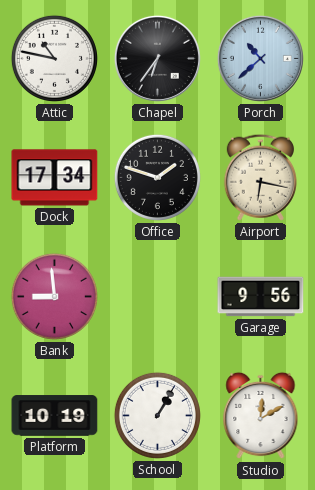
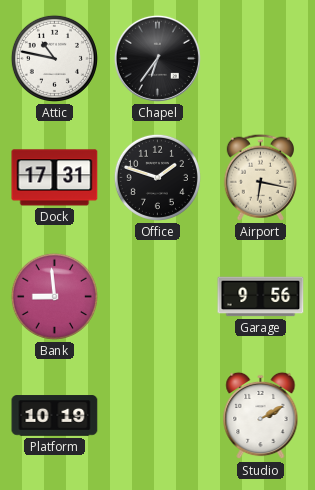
Porch: 10:38 -> none (260, 58)
Dock: 17:34 -> 17:31 (55, 178)
School: 1:05 -> none (157, 415)
Studio: 12:10 -> 2:10 (261, 416)
